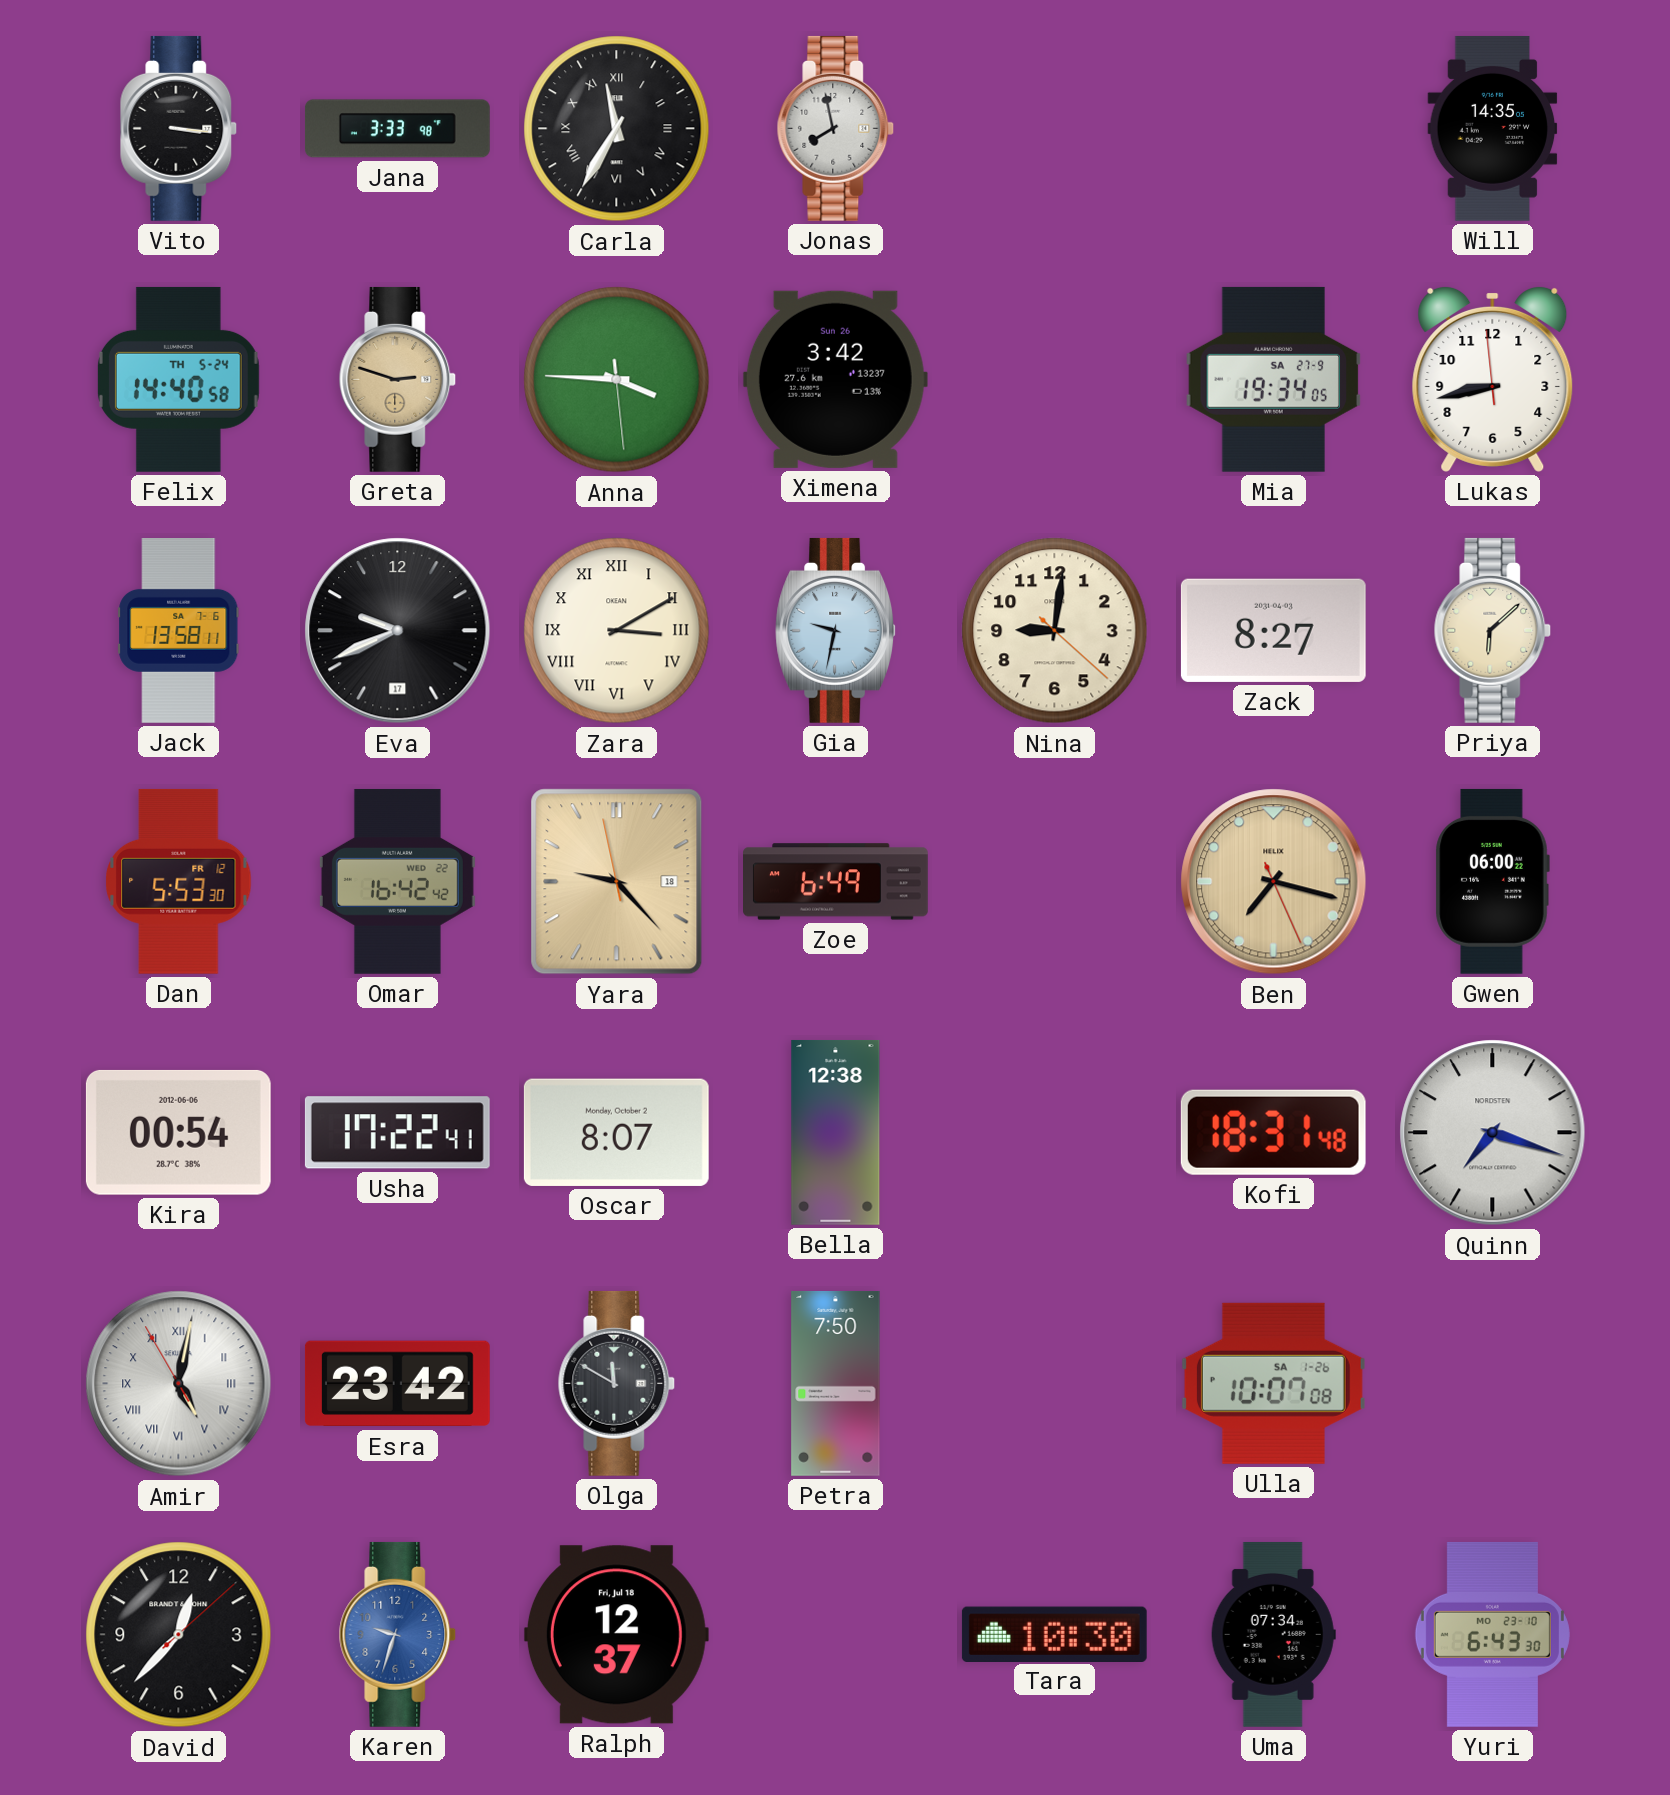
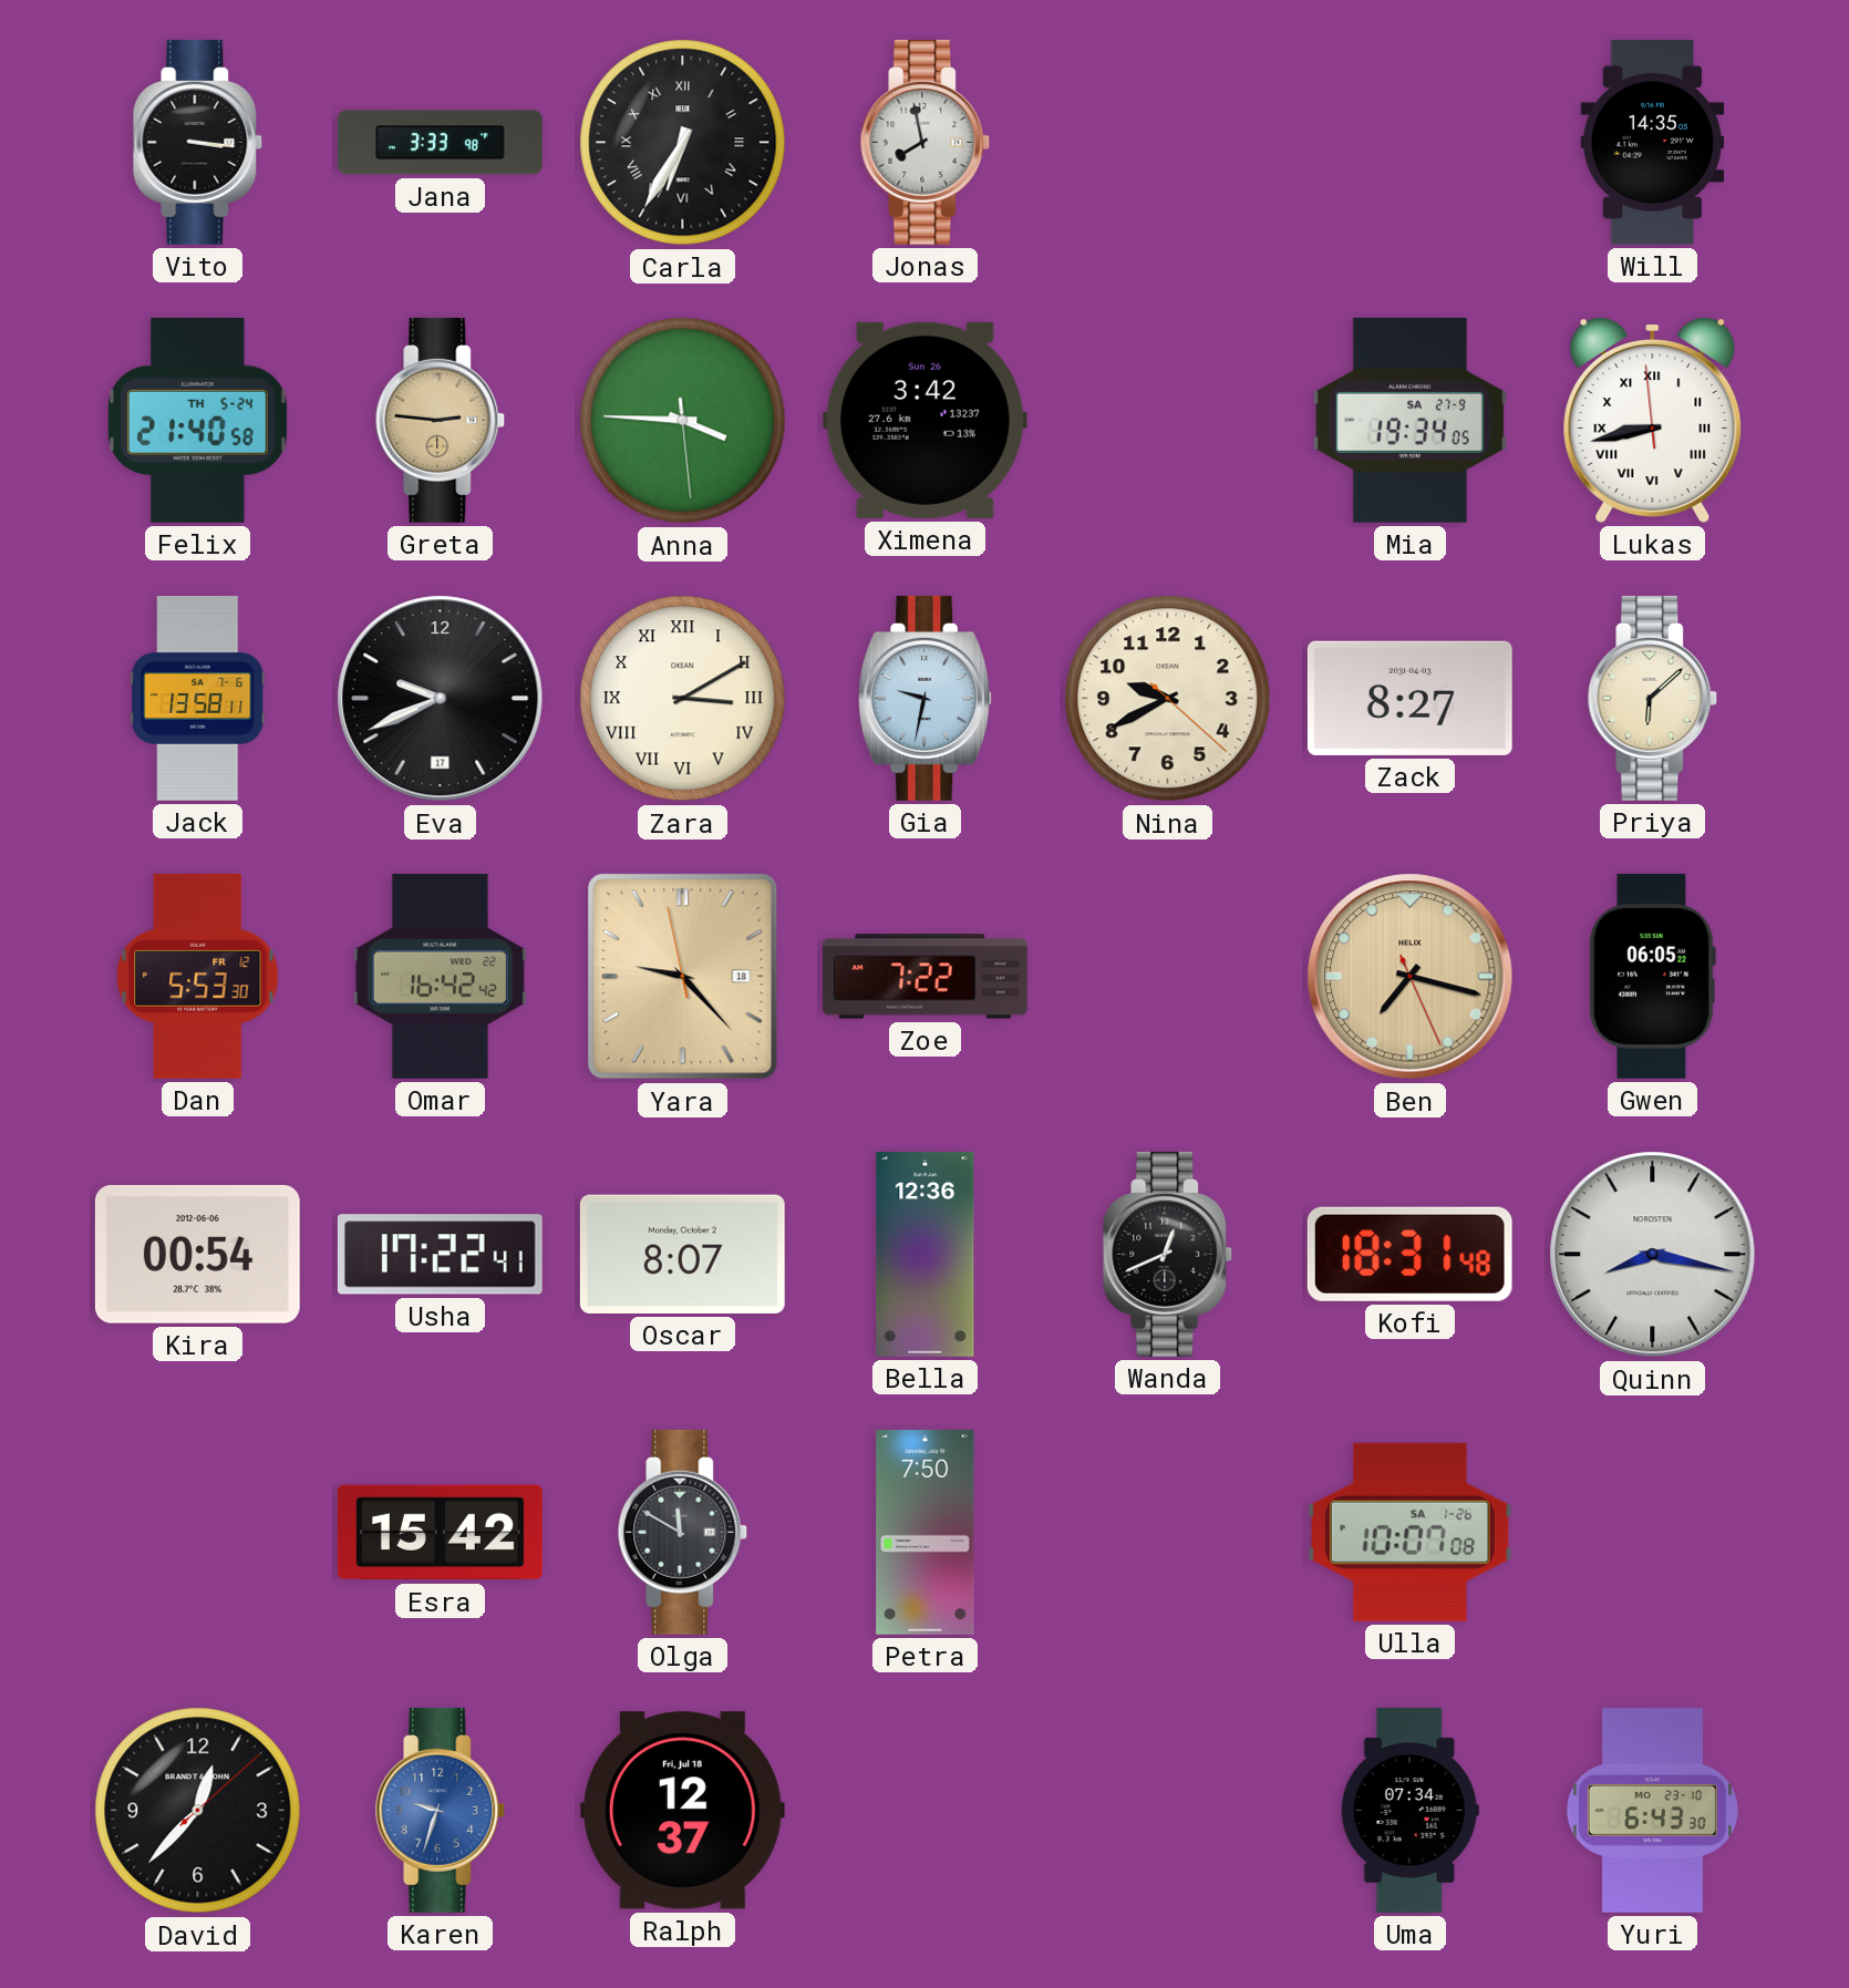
Carla: 11:35 -> 6:35 (683, 143)
Felix: 14:40 -> 21:40 (197, 420)
Greta: 2:48 -> 2:46 (441, 420)
Lukas numerals: Arabic -> Roman (1653, 420)
Nina: 9:01 -> 9:40 (1168, 699)
Zoe: 6:49 -> 7:22 (926, 977)
Gwen: 06:00 -> 06:05 (1652, 976)
Bella: 12:38 -> 12:36 (926, 1254)
Wanda: none -> 12:41 (1168, 1254)
Quinn: 7:18 -> 8:17 (1653, 1255)
Amir: 5:01 -> none (179, 1384)
Esra: 23:42 -> 15:42 (440, 1533)
Tara: 10:30 -> none (1054, 1634)
